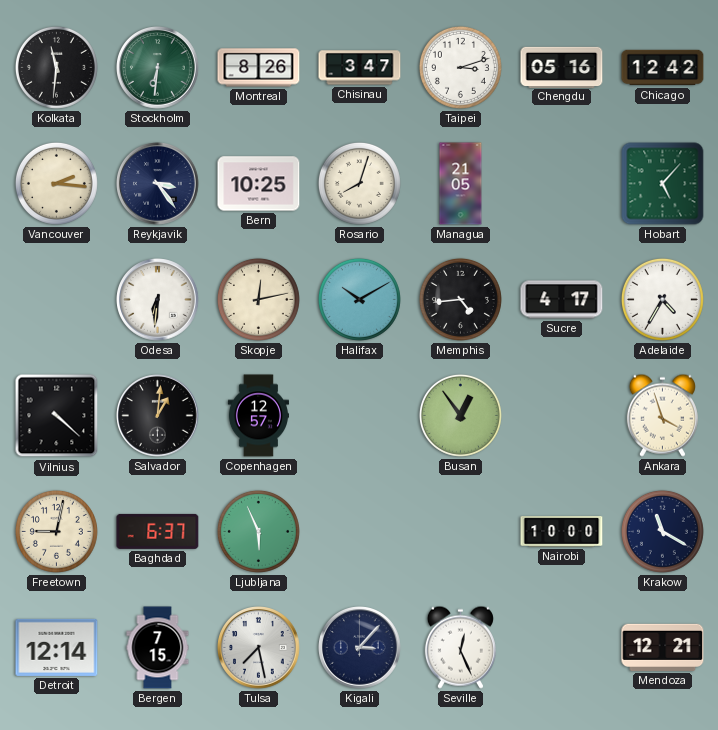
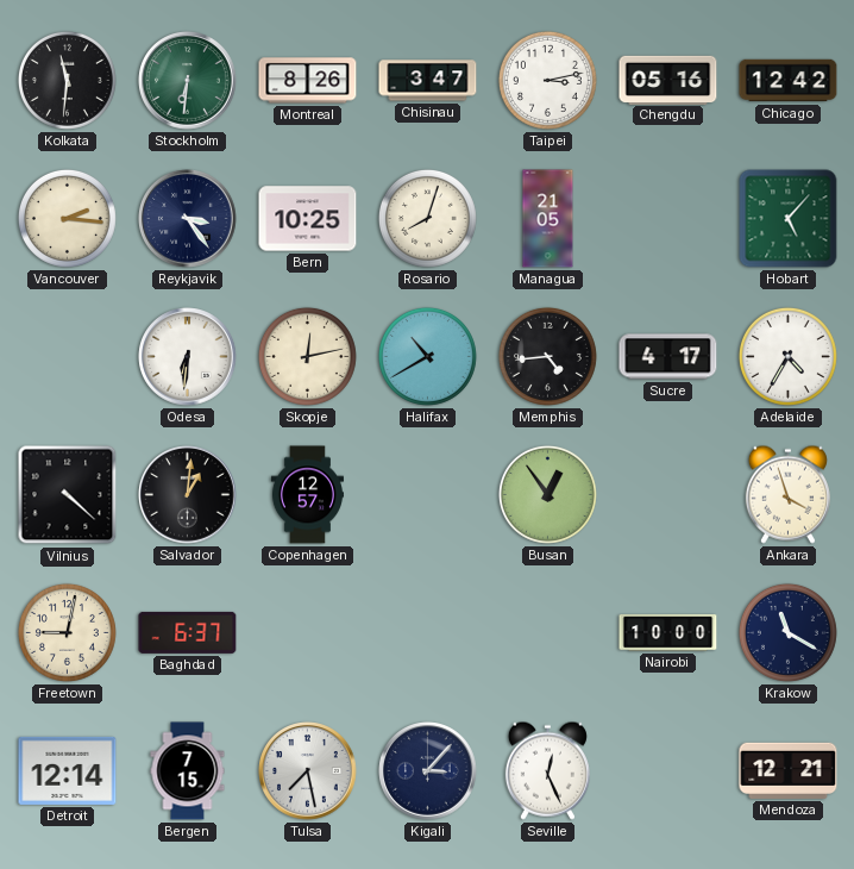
Taipei: 3:12 -> 3:13 (547, 80)
Halifax: 10:10 -> 10:40 (427, 356)
Ljubljana: 5:56 -> none (258, 531)
